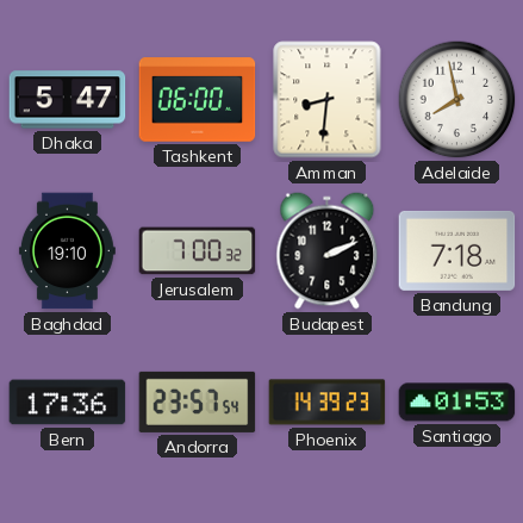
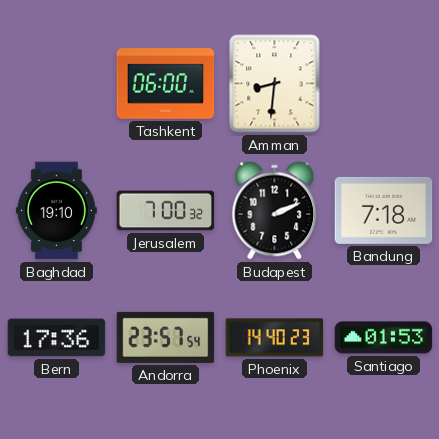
Dhaka: 5:47 -> none (68, 100)
Adelaide: 7:58 -> none (457, 100)
Phoenix: 14:39 -> 14:40 (275, 338)
